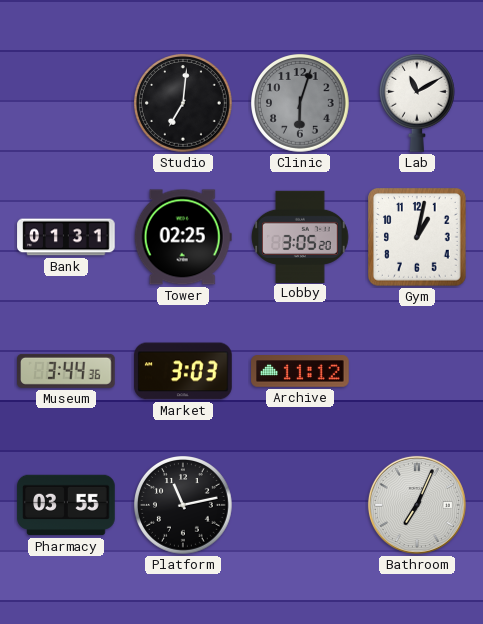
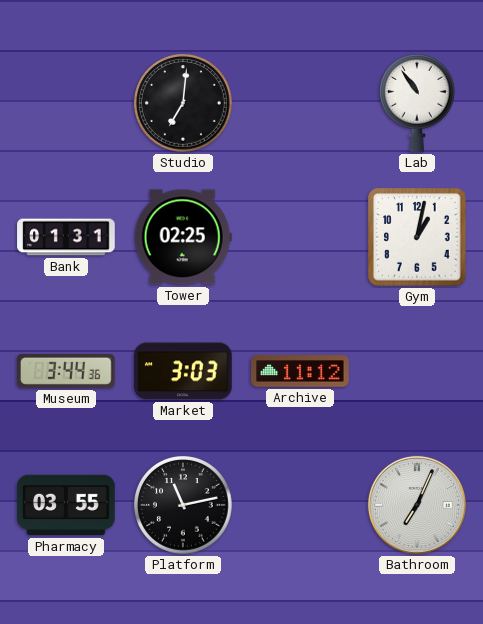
Clinic: 6:03 -> none (301, 104)
Lab: 11:10 -> 10:54 (417, 103)
Lobby: 3:05 -> none (300, 236)
